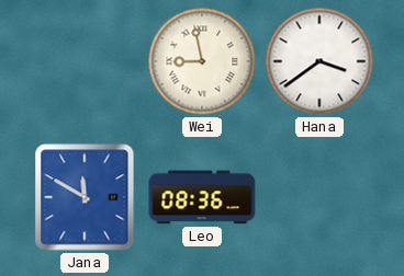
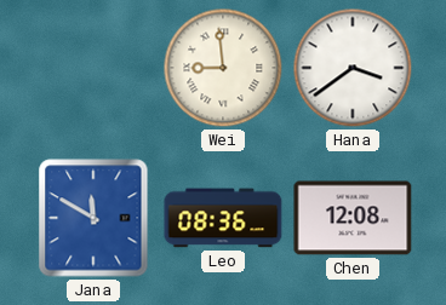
Wei: 8:58 -> 8:59 (223, 68)
Chen: none -> 12:08 (353, 218)
